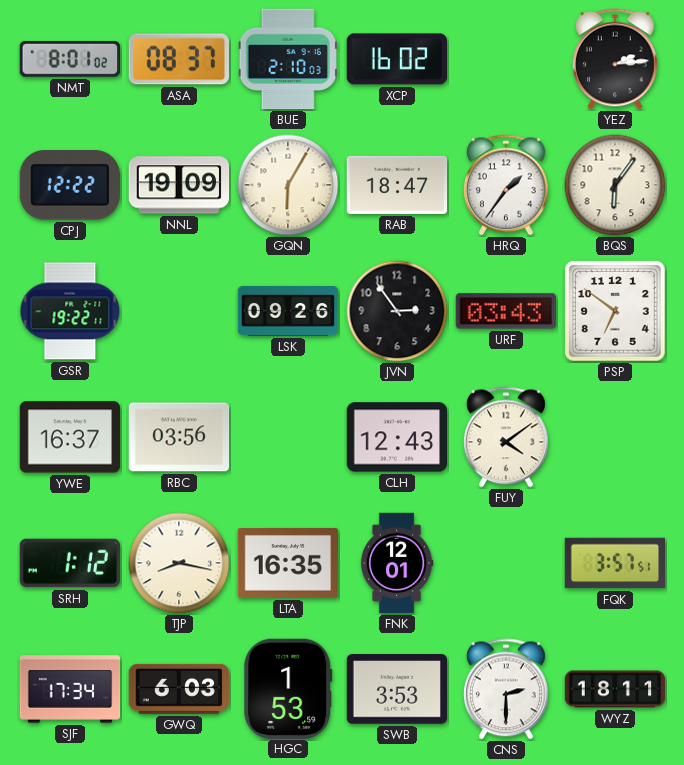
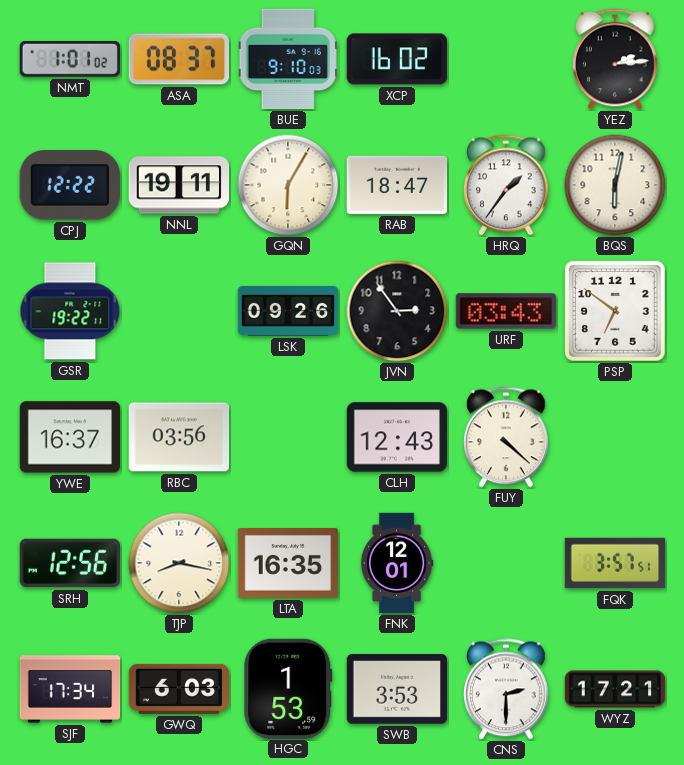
NMT: 8:01 -> 1:01 (69, 59)
BUE: 2:10 -> 9:10 (288, 59)
NNL: 19:09 -> 19:11 (179, 185)
BQS: 6:06 -> 6:02 (615, 185)
FUY: 4:09 -> 4:22 (506, 437)
SRH: 1:12 -> 12:56 (69, 563)
WYZ: 18:11 -> 17:21 (615, 689)
